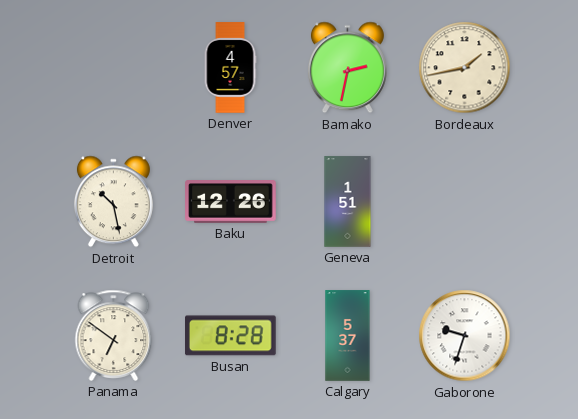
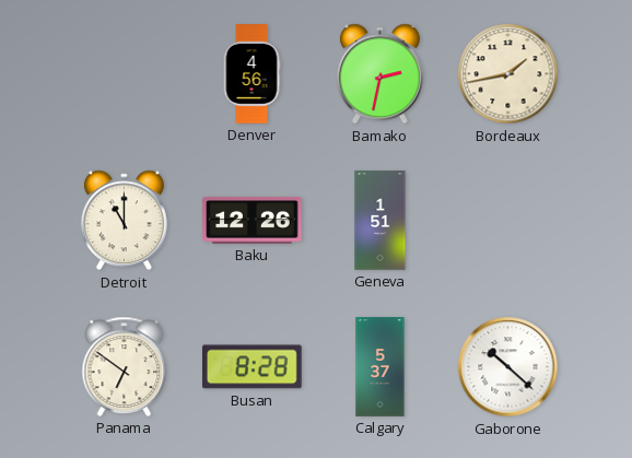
Denver: 4:57 -> 4:56 (251, 74)
Detroit: 10:28 -> 11:00 (124, 221)
Gaborone: 9:33 -> 10:22 (508, 367)
